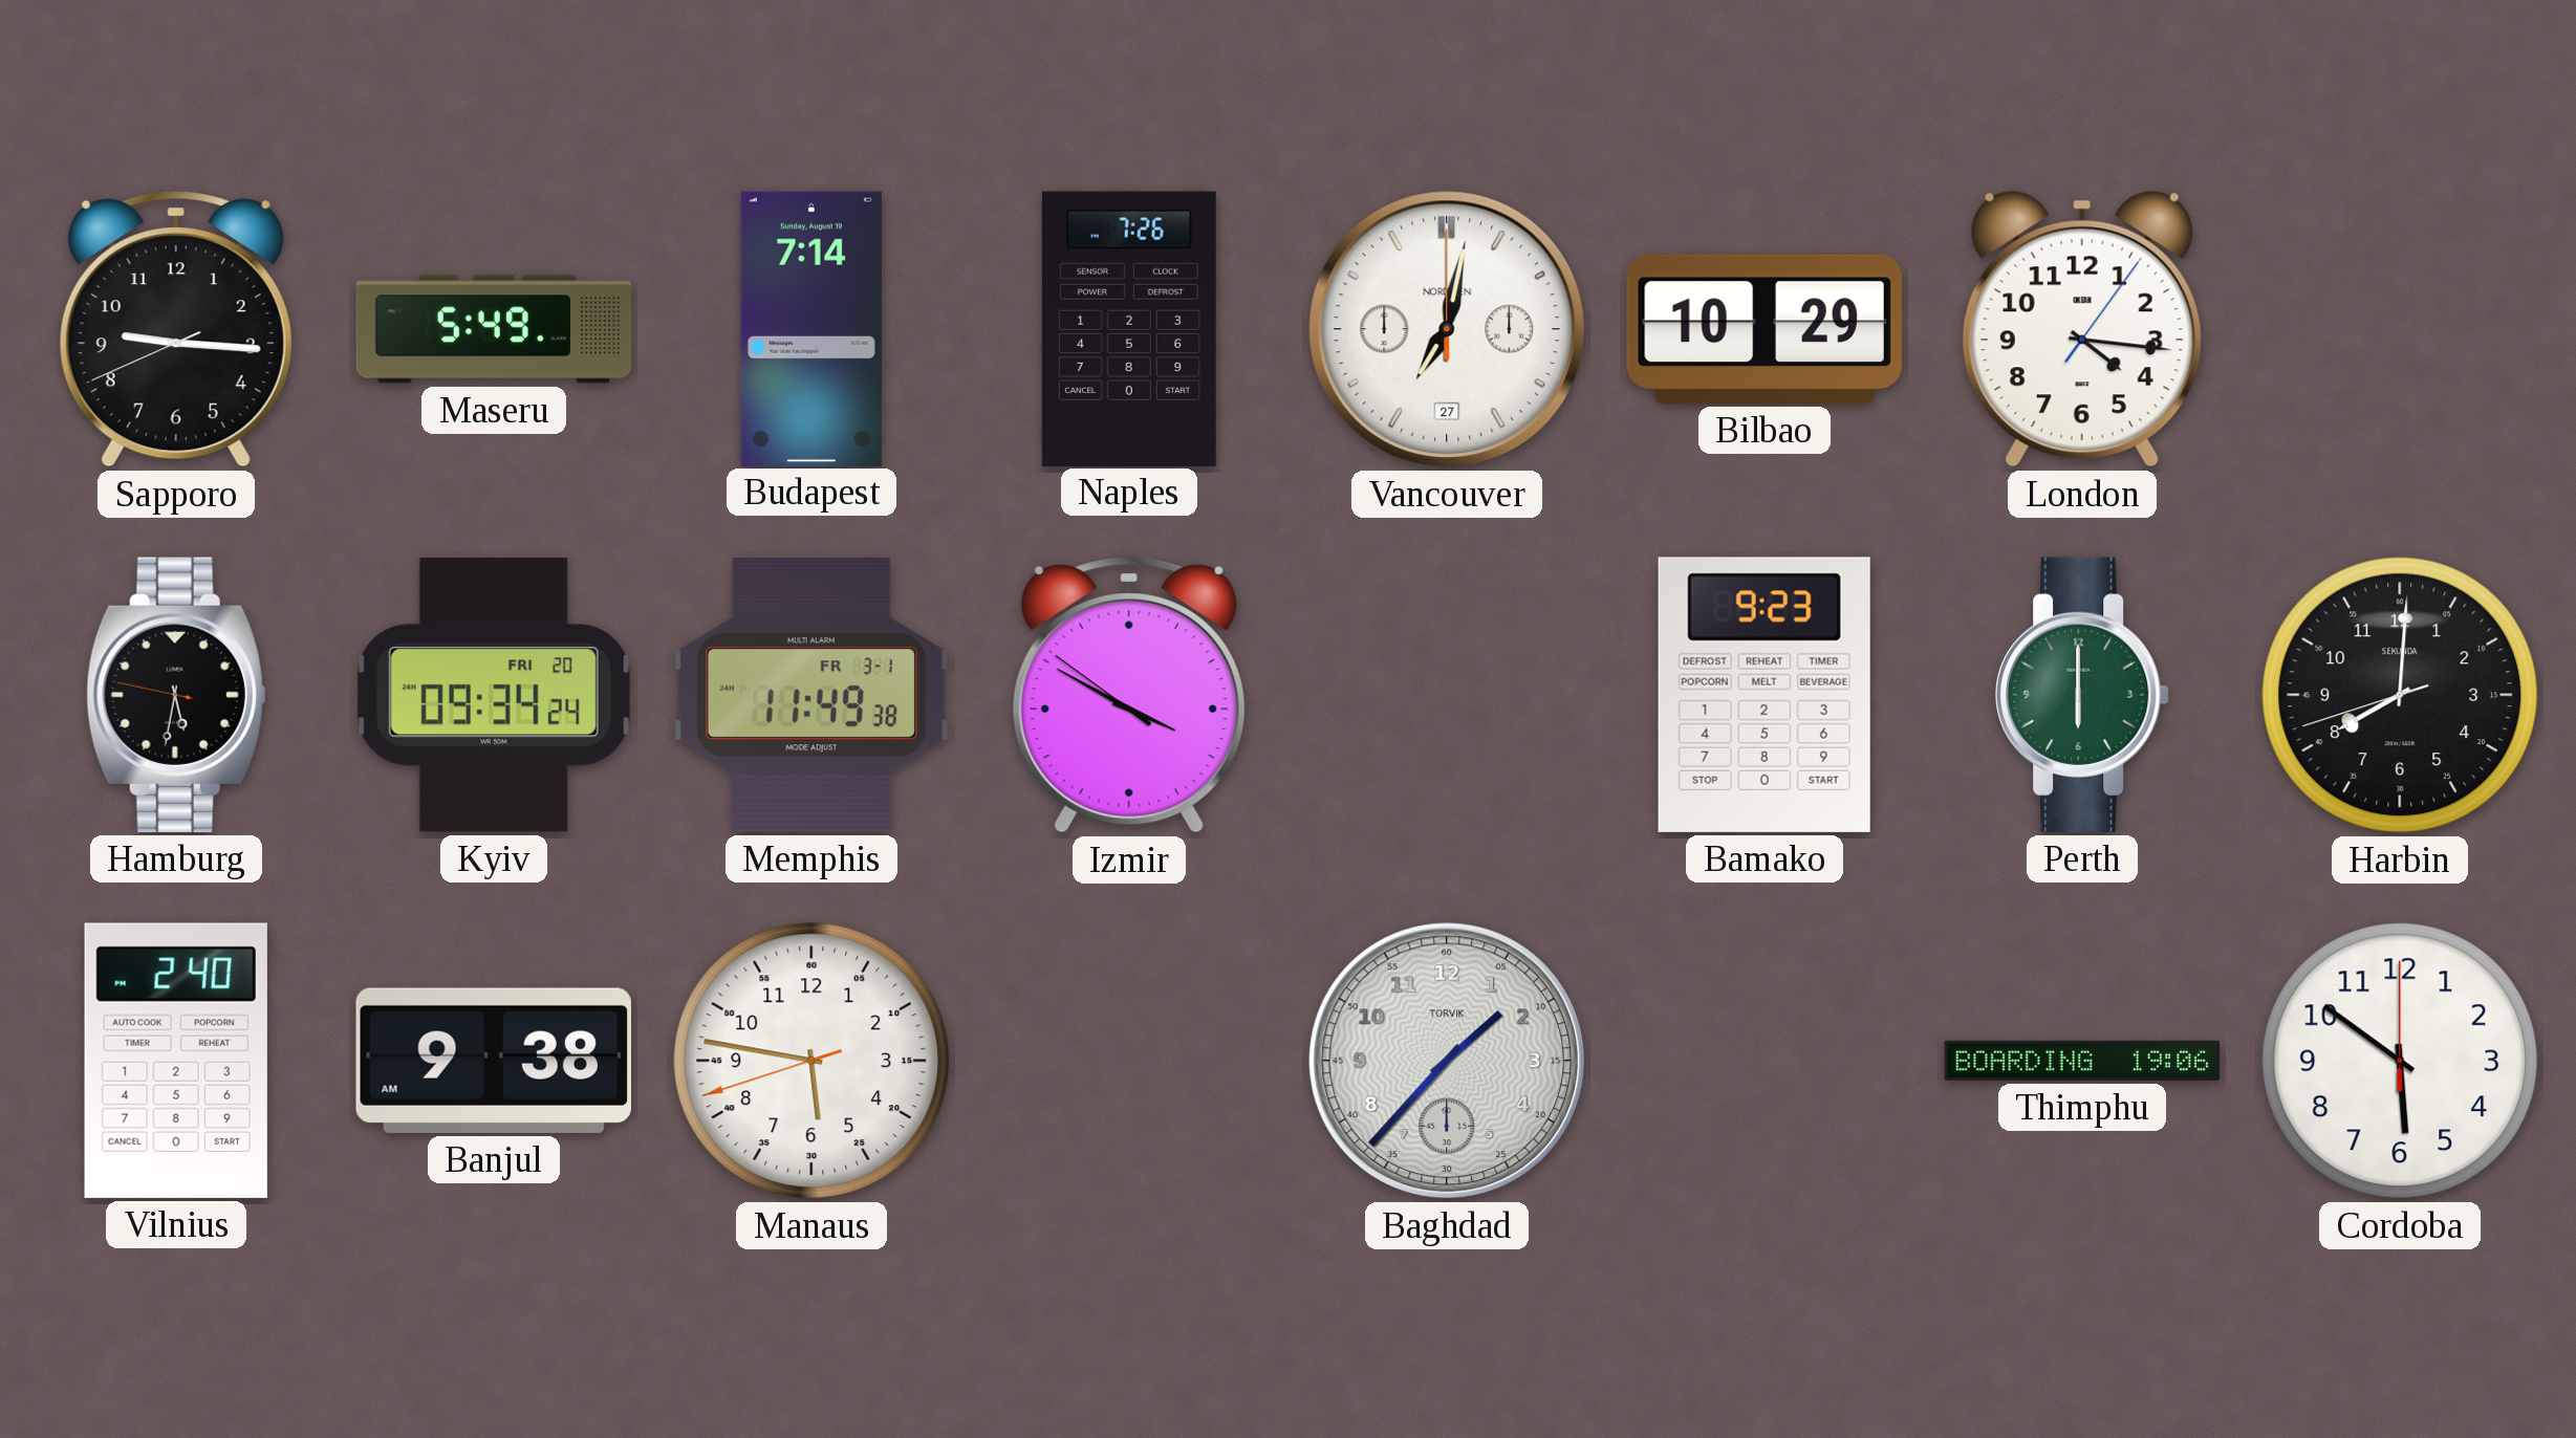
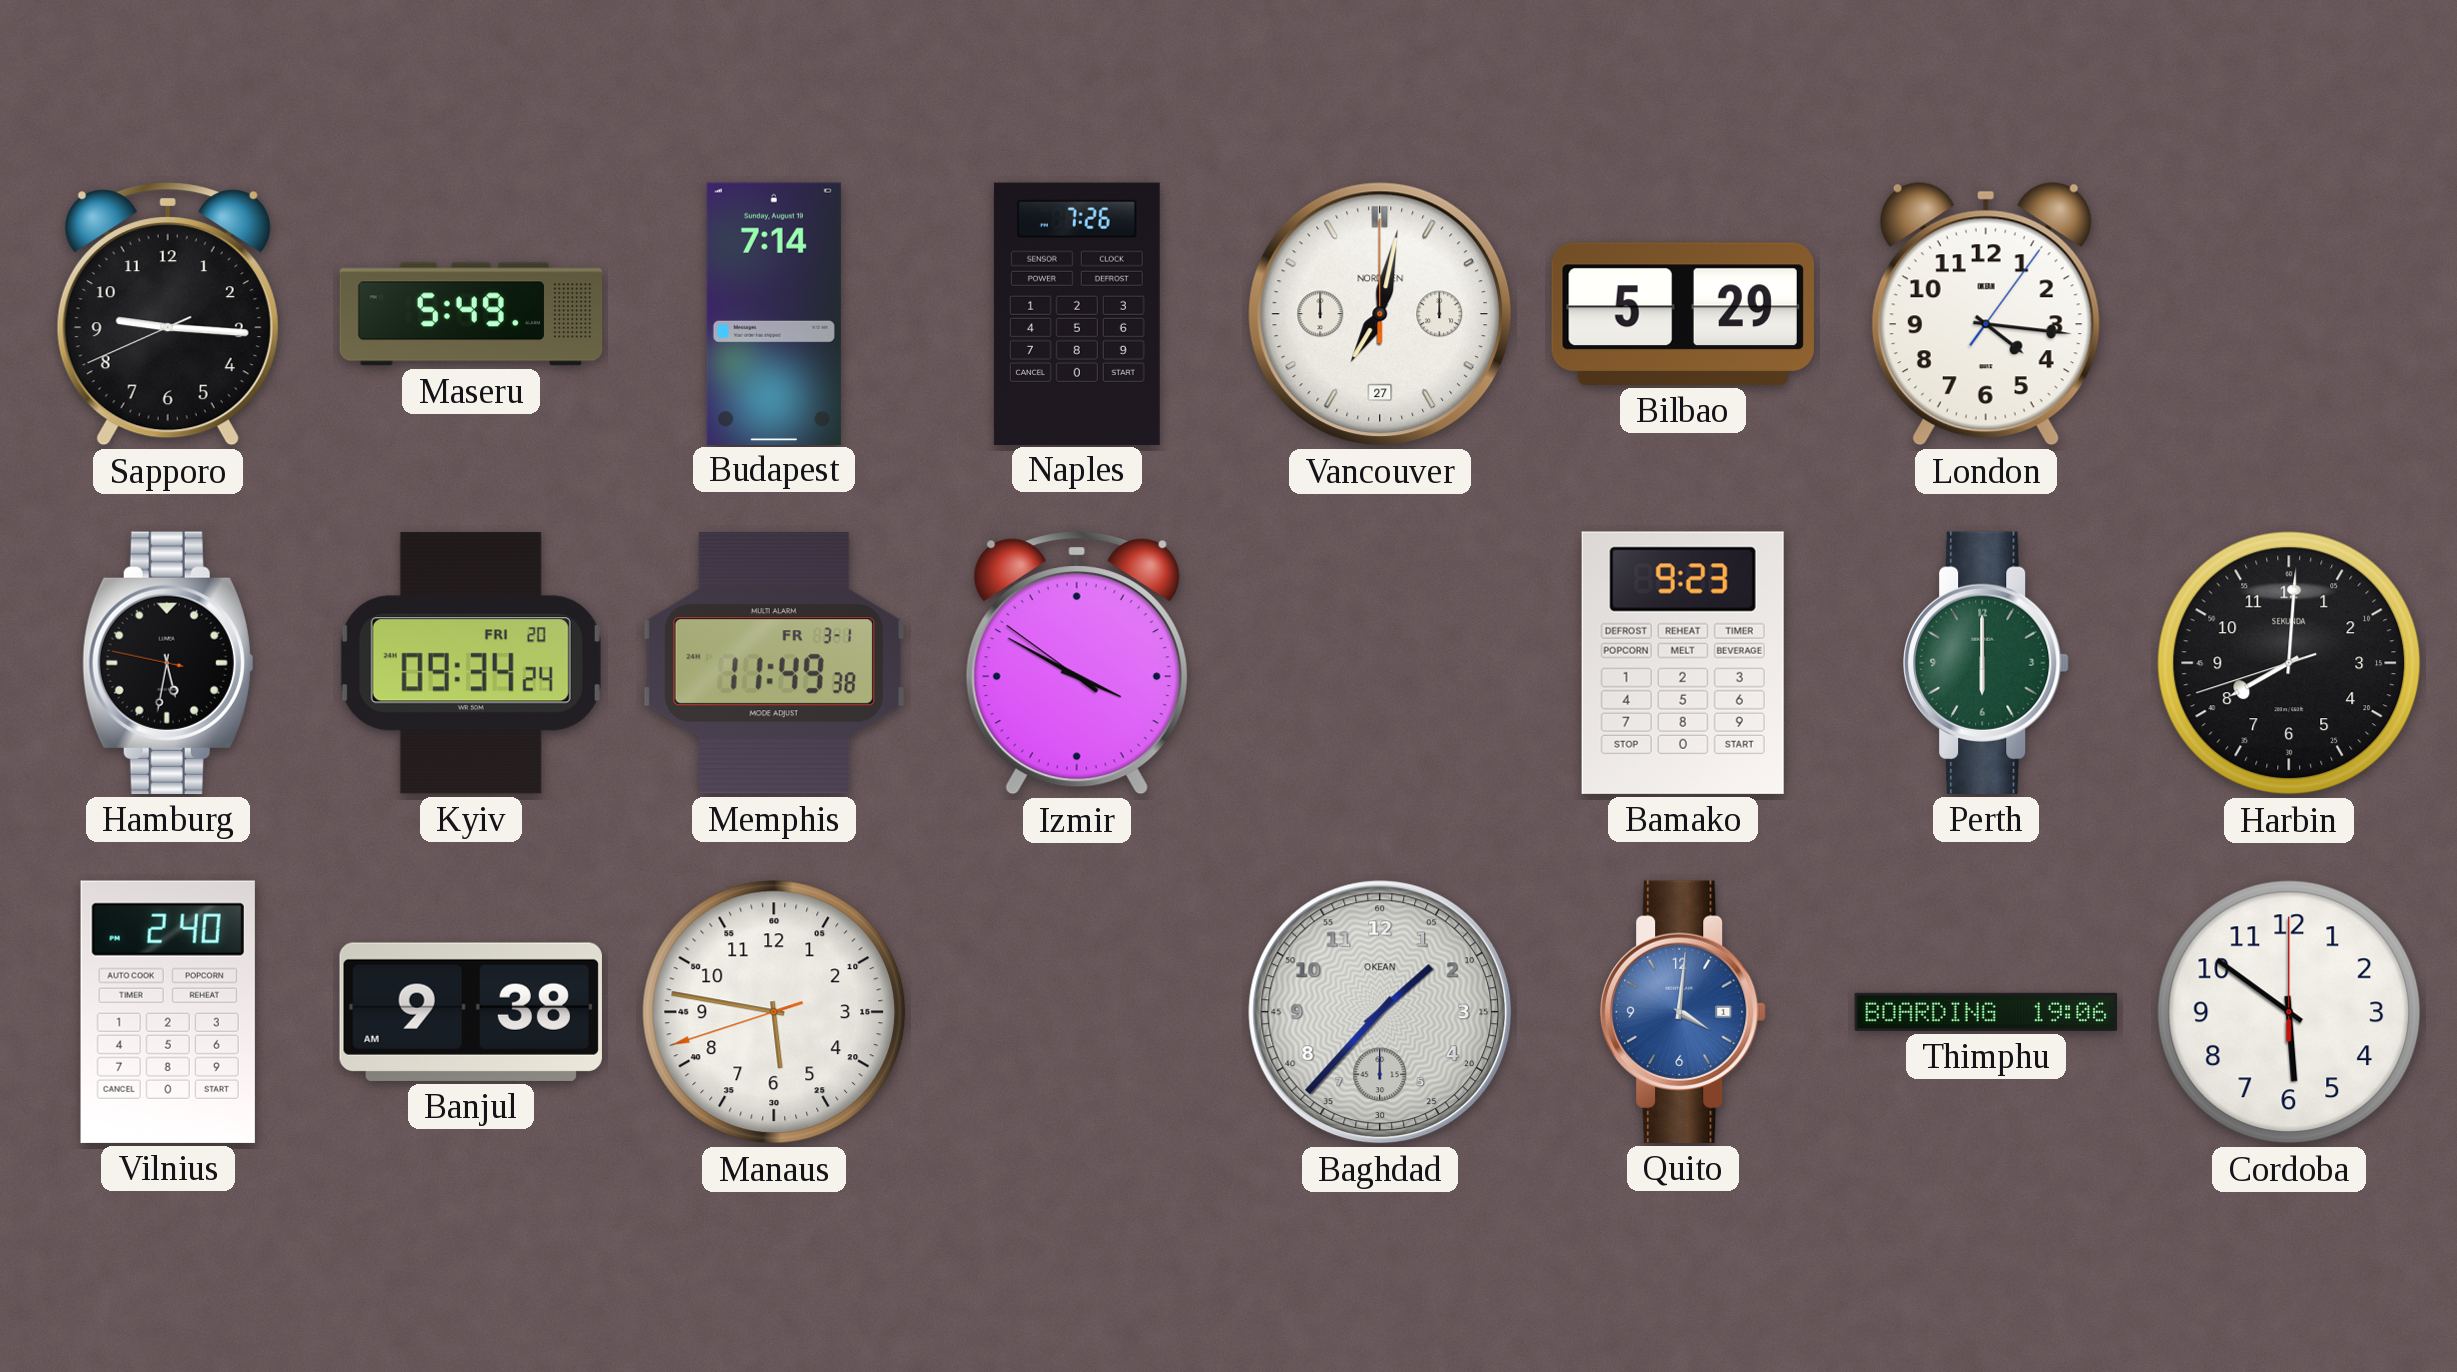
Bilbao: 10:29 -> 5:29 (1683, 314)
Baghdad brand: TORVIK -> OKEAN (1380, 1012)
Quito: none -> 4:01 (1683, 1012)
